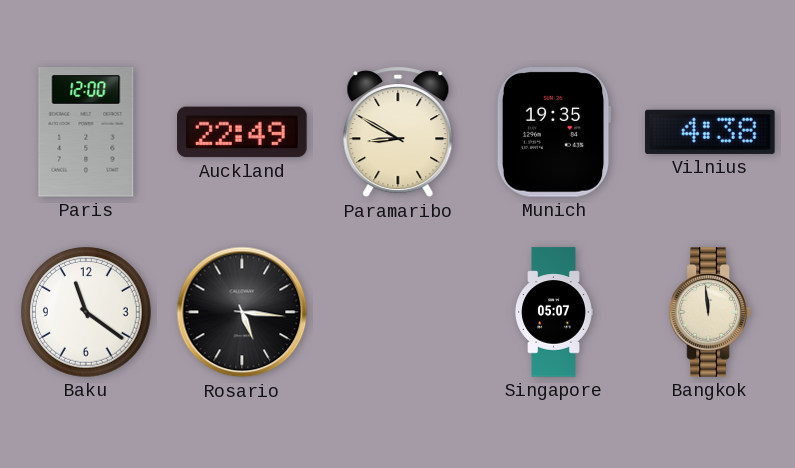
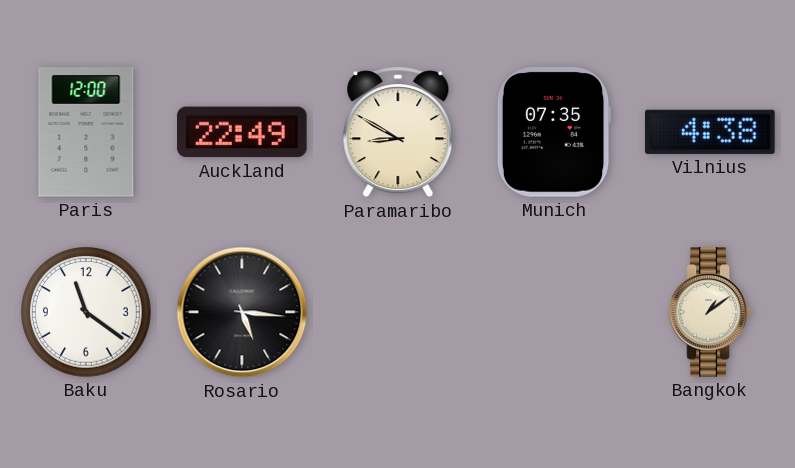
Munich: 19:35 -> 07:35 (554, 132)
Singapore: 05:07 -> none (554, 312)
Bangkok: 11:59 -> 1:09 (710, 312)
